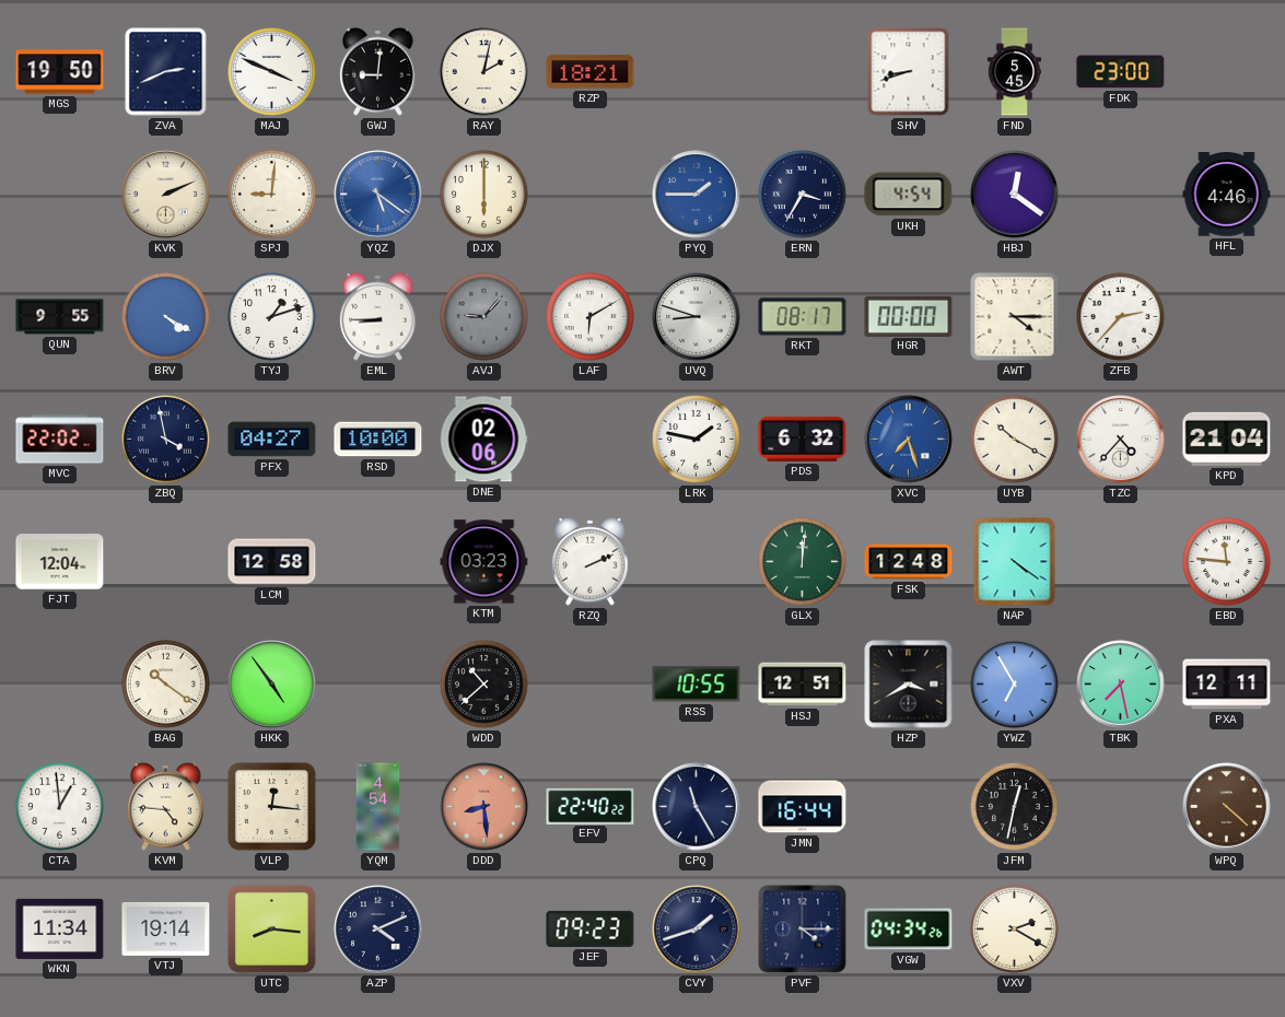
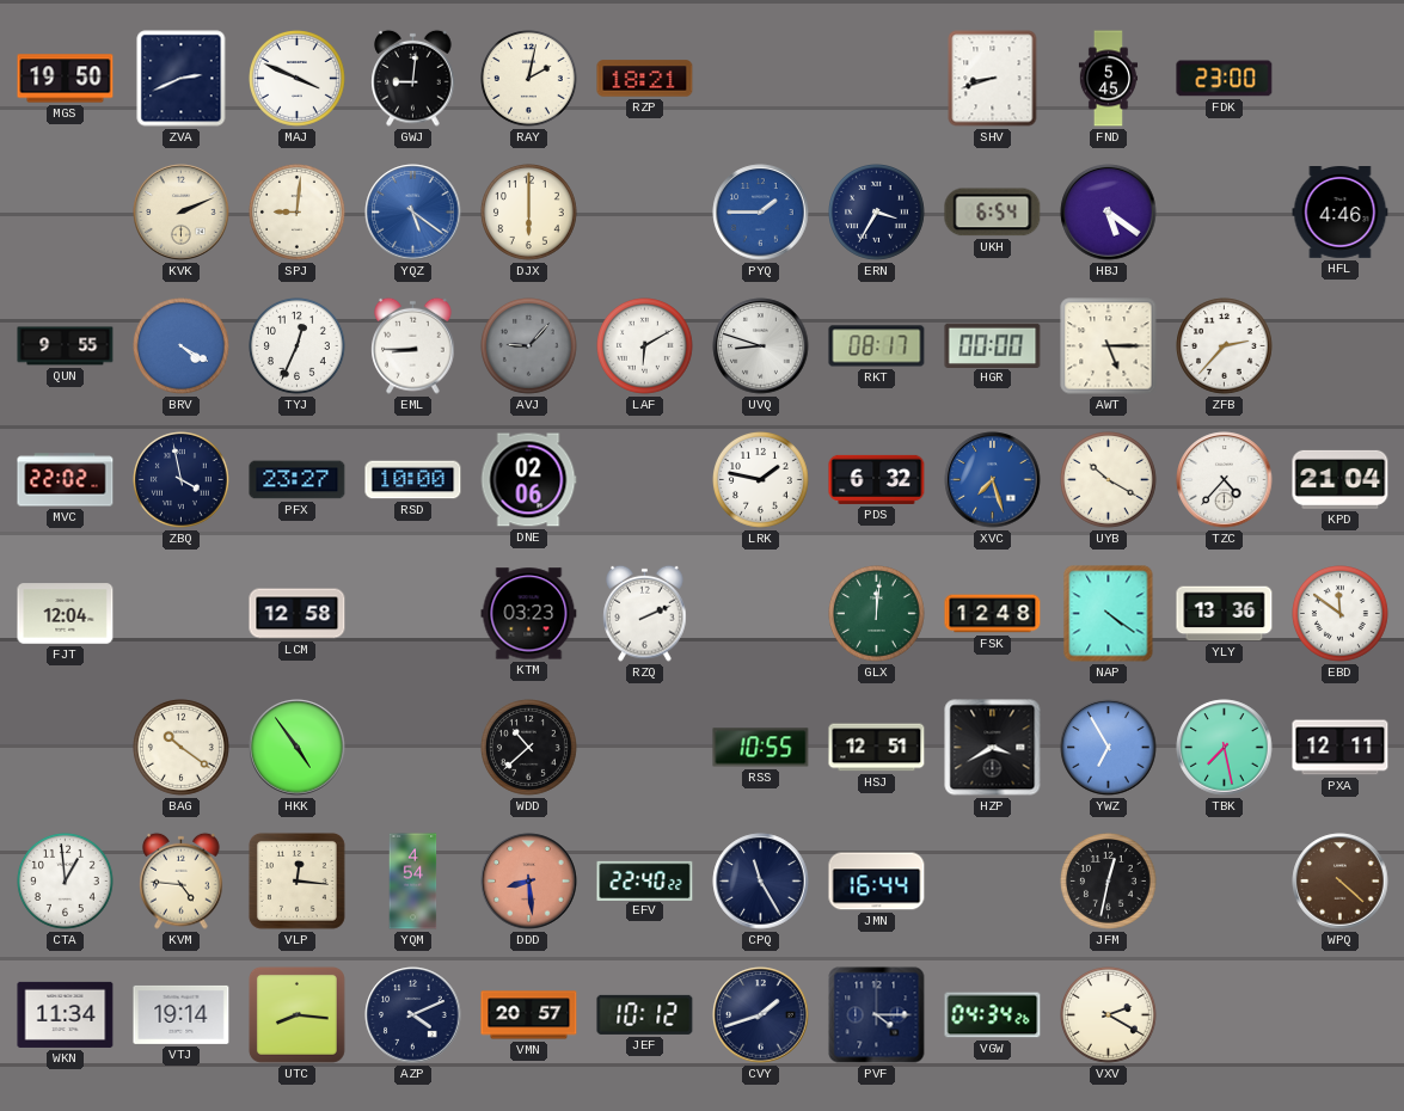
UKH: 4:54 -> 6:54 (993, 213)
HBJ: 12:21 -> 5:21 (1109, 213)
TYJ: 1:12 -> 12:34 (298, 346)
AWT: 4:15 -> 5:15 (1109, 346)
PFX: 04:27 -> 23:27 (298, 480)
YLY: none -> 13:36 (1225, 614)
EBD: 11:46 -> 11:51 (1341, 614)
VMN: none -> 20:57 (529, 1015)
JEF: 09:23 -> 10:12 (645, 1014)
